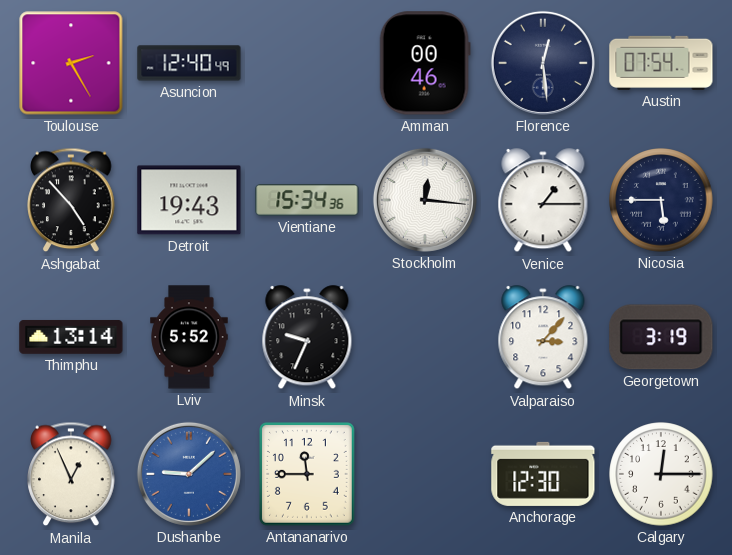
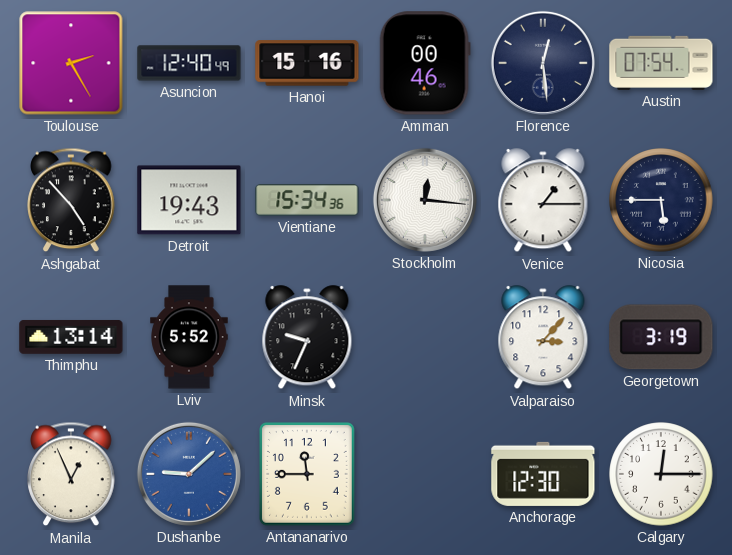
Hanoi: none -> 15:16 (307, 63)
